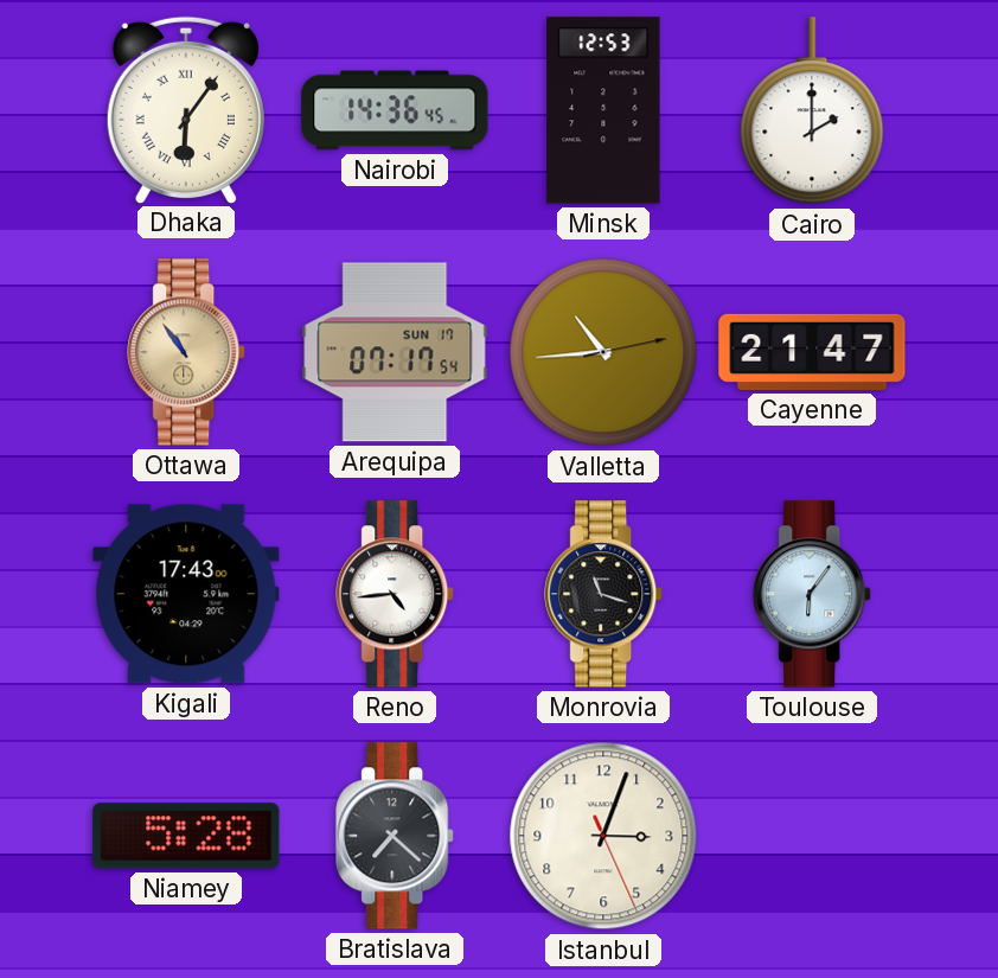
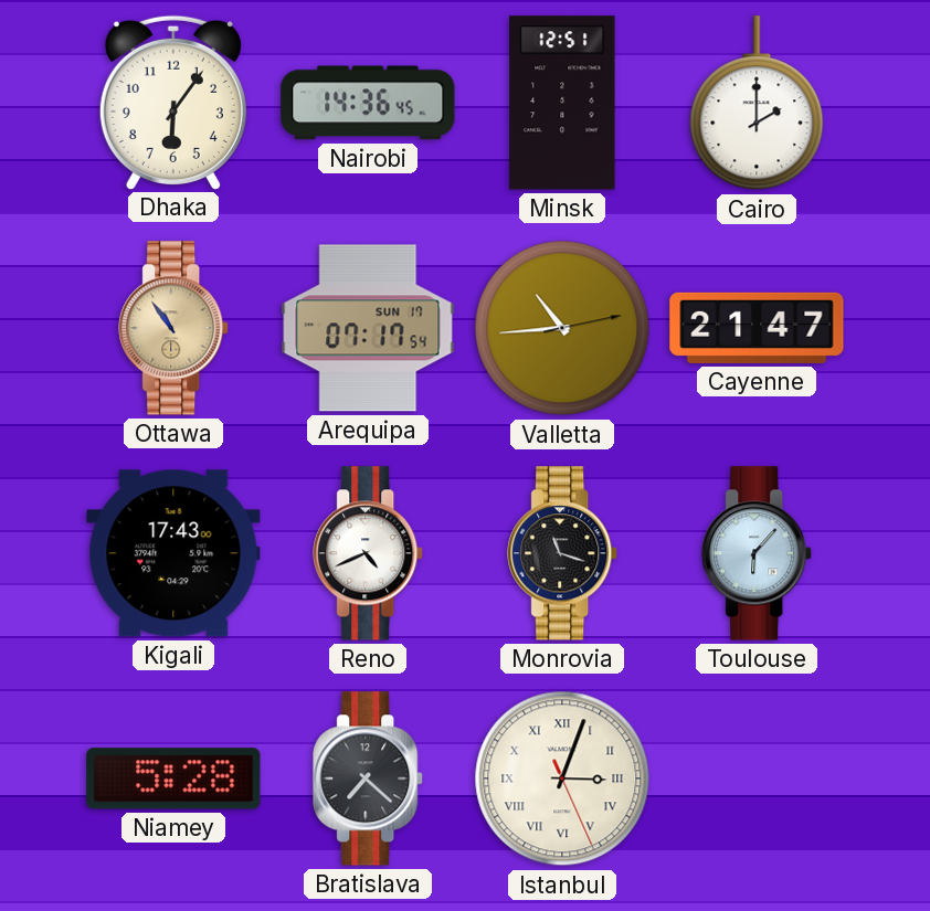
Dhaka numerals: Roman -> Arabic (173, 102)
Minsk: 12:53 -> 12:51 (562, 103)
Reno: 4:44 -> 4:41 (369, 553)
Toulouse: 6:06 -> 6:07 (758, 553)
Istanbul numerals: Arabic -> Roman (562, 778)
